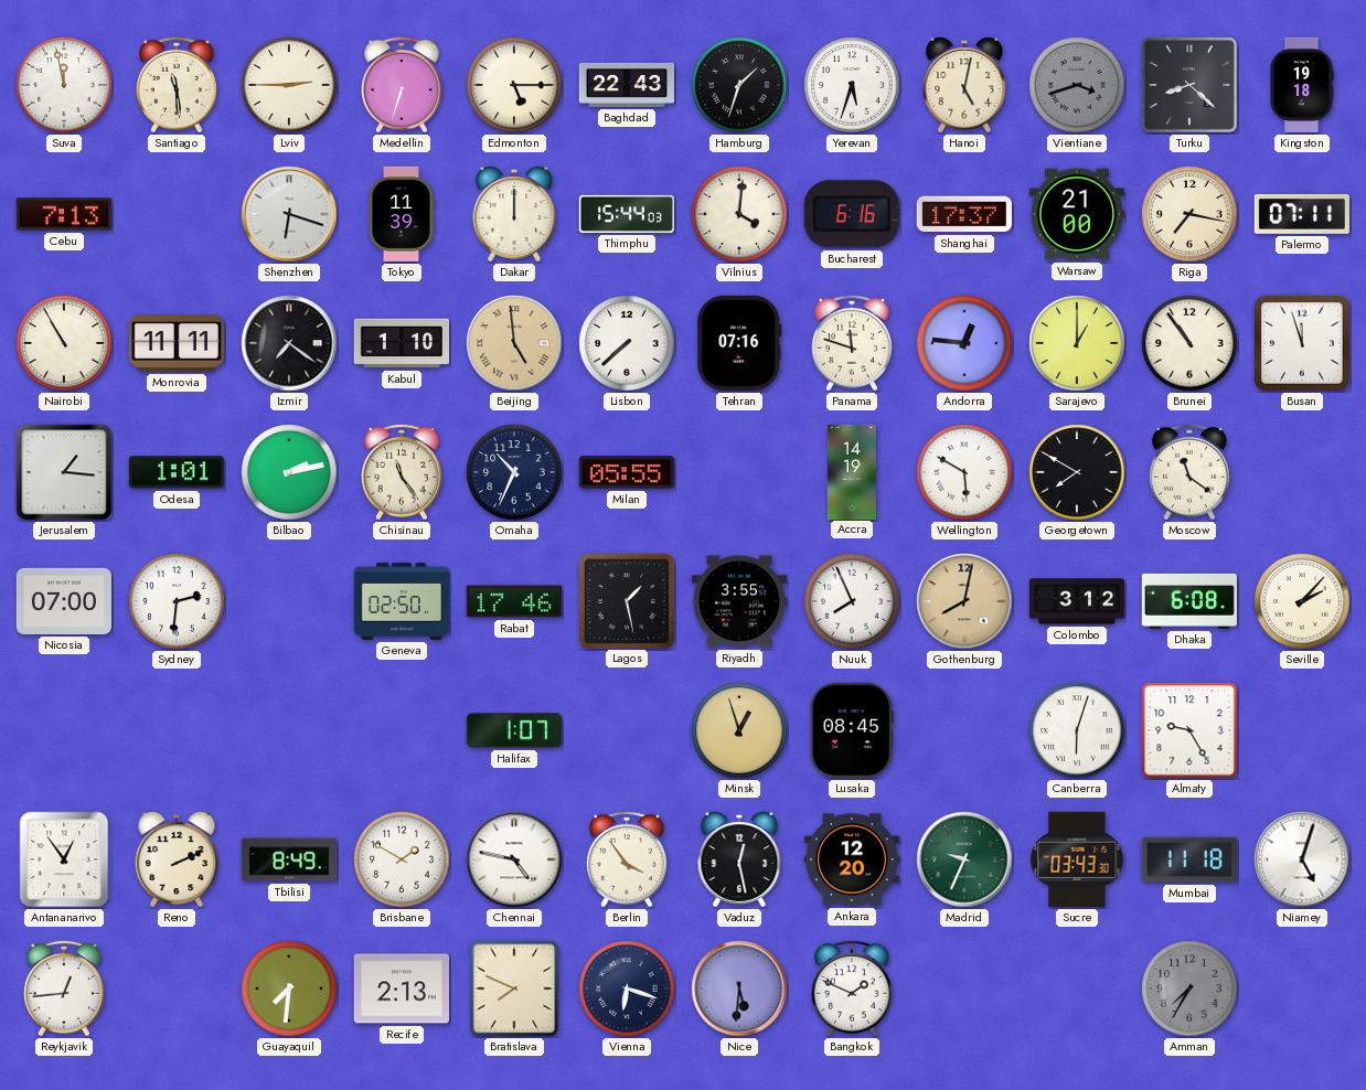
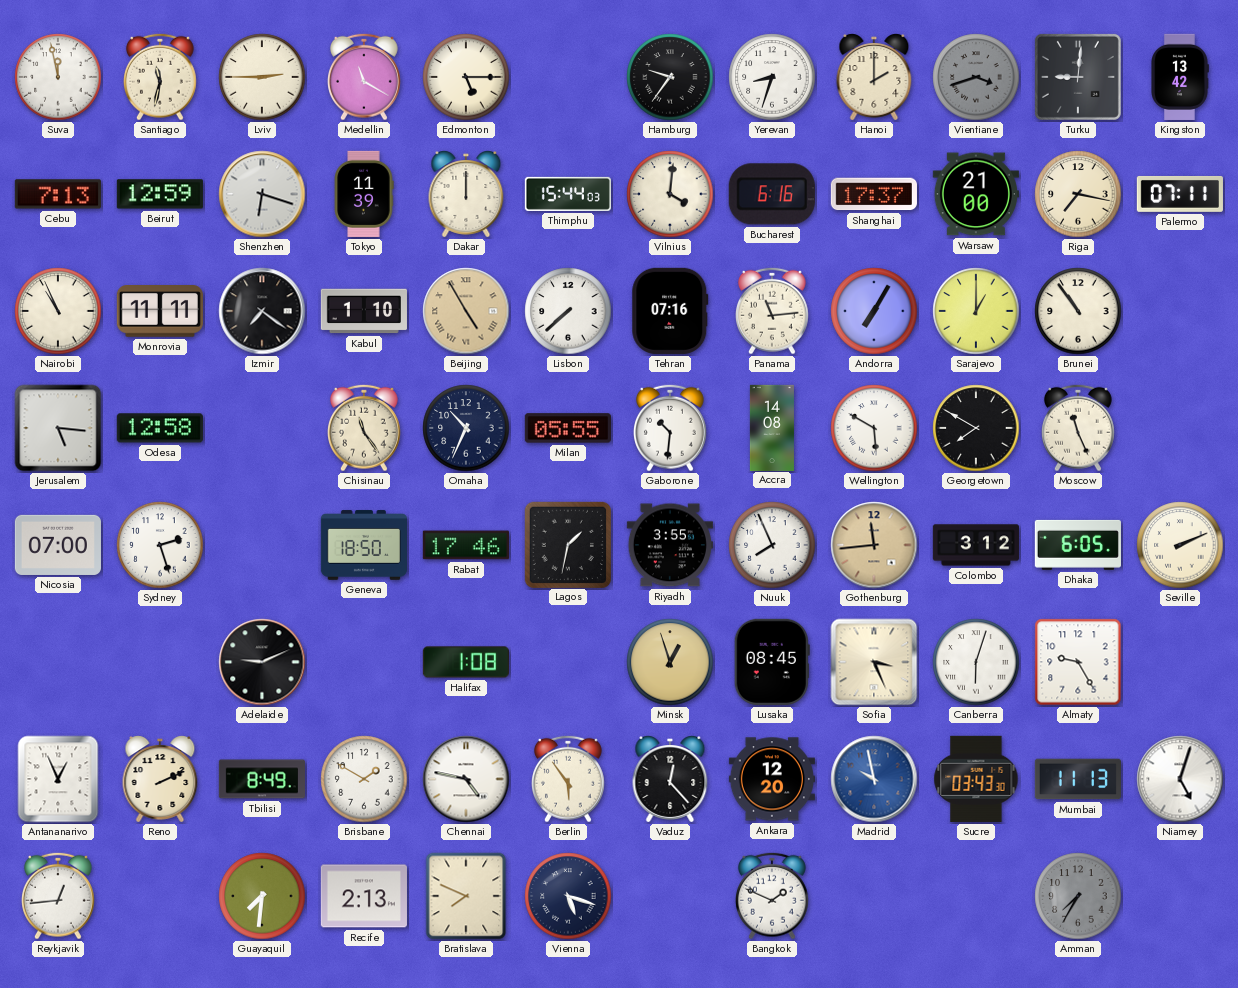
Santiago: 11:29 -> 11:32 (161, 77)
Medellin: 6:33 -> 11:20 (365, 77)
Baghdad: 22:43 -> none (626, 85)
Hamburg: 1:33 -> 9:36 (670, 77)
Yerevan: 5:33 -> 8:33 (772, 77)
Hanoi: 5:02 -> 2:00 (874, 77)
Turku: 8:22 -> 9:01 (1078, 77)
Kingston: 19:18 -> 13:42 (1180, 77)
Beirut: none -> 12:59 (160, 194)
Nairobi: 10:55 -> 10:56 (58, 311)
Beijing: 4:59 -> 4:55 (466, 311)
Panama: 11:48 -> 11:14 (773, 311)
Andorra: 12:46 -> 7:05 (874, 311)
Busan: 11:57 -> none (1302, 343)
Jerusalem: 1:16 -> 5:16 (58, 428)
Odesa: 1:01 -> 12:58 (160, 428)
Bilbao: 2:13 -> none (289, 472)
Gaborone: none -> 10:31 (671, 428)
Accra: 14:19 -> 14:08 (772, 427)
Moscow: 11:21 -> 11:26 (1079, 428)
Sydney: 2:31 -> 2:27 (160, 545)
Geneva: 02:50 -> 18:50 (363, 545)
Lagos: 1:28 -> 1:32 (567, 544)
Gothenburg: 8:02 -> 11:44 (874, 545)
Dhaka: 6:08 -> 6:05 (1078, 545)
Seville: 2:07 -> 2:11 (1180, 545)
Adelaide: none -> 9:11 (262, 662)
Halifax: 1:07 -> 1:08 (466, 662)
Sofia: none -> 3:26 (874, 662)
Antananarivo: 12:54 -> 12:56 (58, 779)
Berlin: 3:54 -> 5:54 (569, 779)
Vaduz: 12:28 -> 12:23 (670, 779)
Madrid: 9:34 -> 9:58 (874, 779)
Madrid dial: green -> blue (874, 779)
Mumbai: 11:18 -> 11:13 (1078, 779)
Vienna: 6:18 -> 5:18 (568, 896)
Nice: 5:31 -> none (739, 989)
